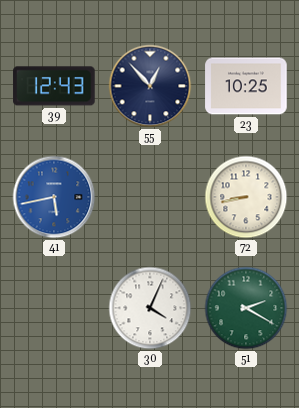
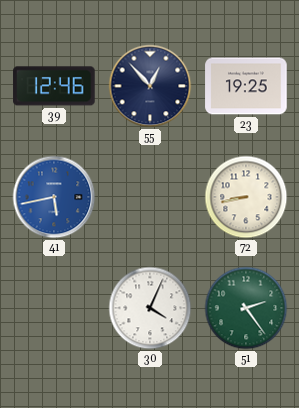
39: 12:43 -> 12:46 (54, 86)
23: 10:25 -> 19:25 (246, 86)
51: 2:20 -> 2:24 (246, 308)
